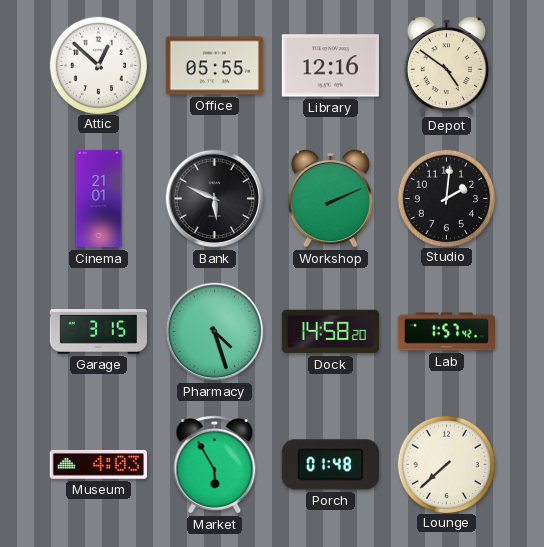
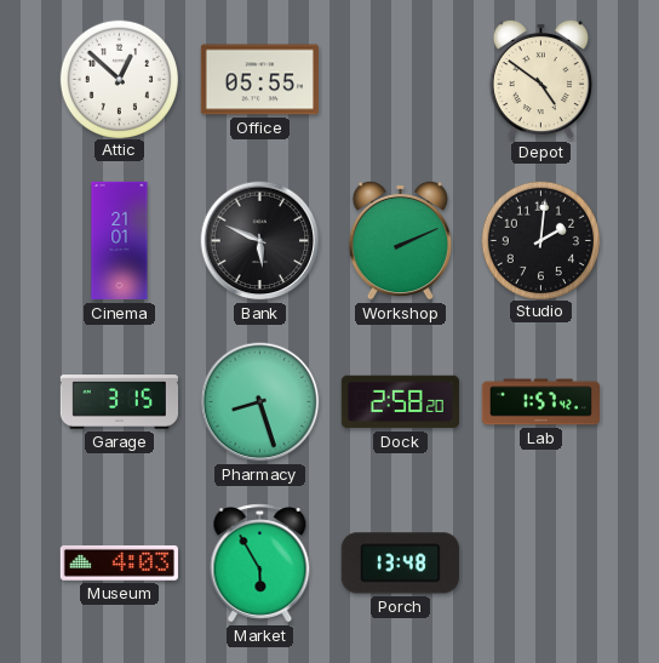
Library: 12:16 -> none (330, 66)
Pharmacy: 4:27 -> 8:27 (260, 402)
Dock: 14:58 -> 2:58 (400, 402)
Porch: 01:48 -> 13:48 (400, 564)
Lounge: 7:38 -> none (446, 464)
